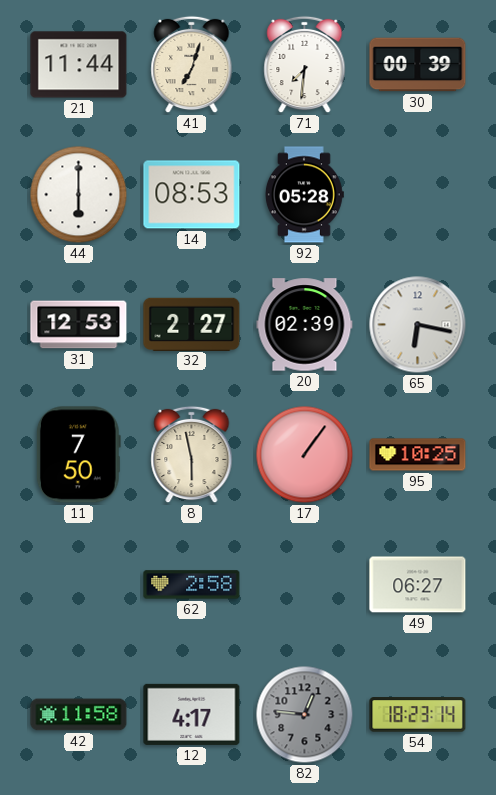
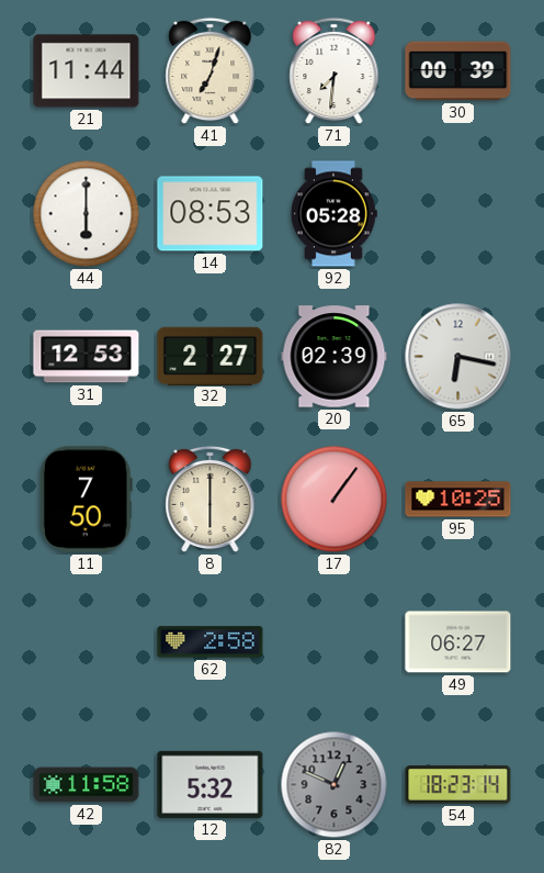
8: 5:58 -> 6:00 (211, 500)
12: 4:17 -> 5:32 (211, 784)
82: 12:46 -> 12:49 (335, 785)
